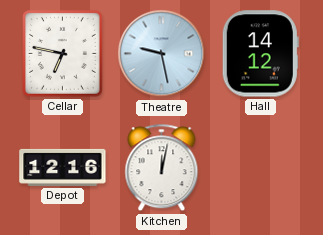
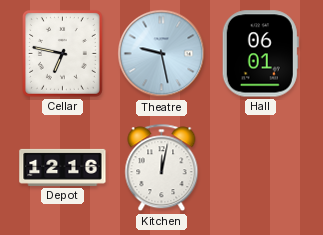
Hall: 14:12 -> 06:01 (260, 54)
